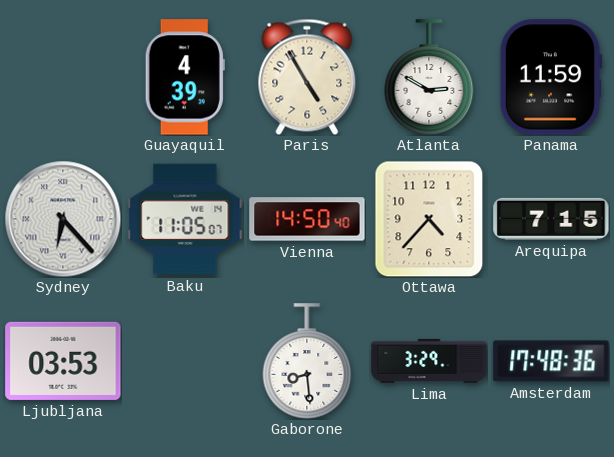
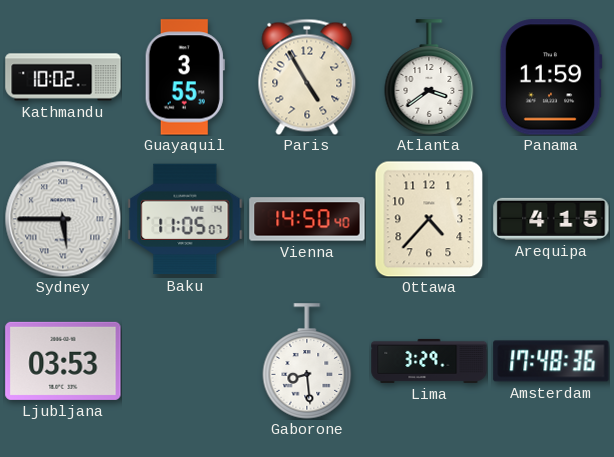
Kathmandu: none -> 10:02 (63, 77)
Guayaquil: 4:39 -> 3:55 (185, 77)
Atlanta: 2:50 -> 3:39 (429, 77)
Sydney: 6:23 -> 5:45 (63, 219)
Arequipa: 7:15 -> 4:15 (551, 219)
